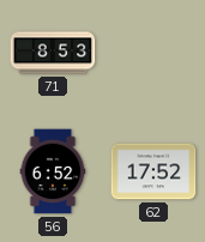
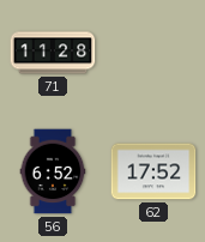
71: 8:53 -> 11:28 (53, 53)
